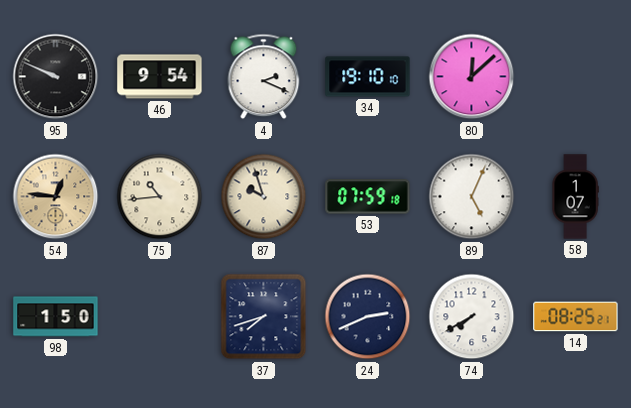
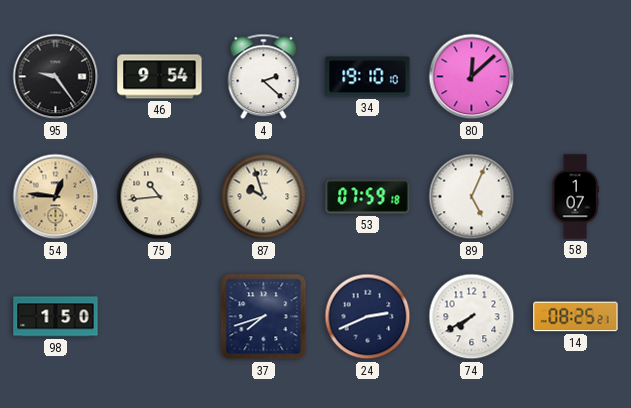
95: 9:49 -> 9:24 (56, 77)
4: 2:19 -> 2:22 (264, 77)
